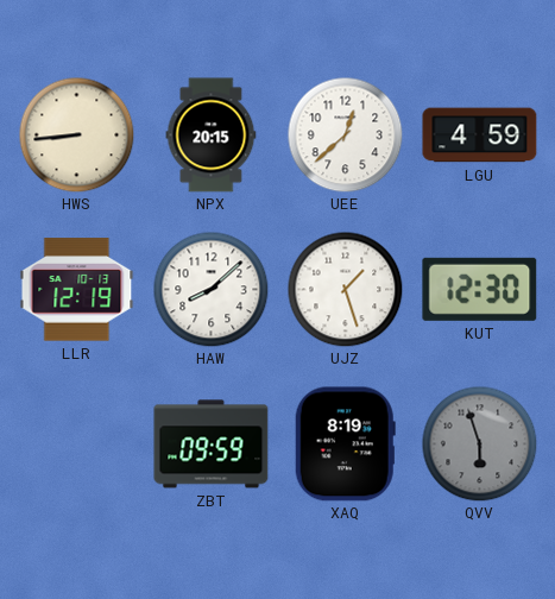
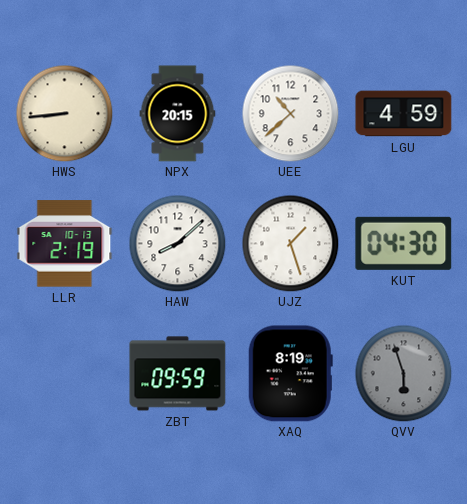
UEE: 12:38 -> 10:38 (290, 113)
LLR: 12:19 -> 2:19 (65, 244)
KUT: 12:30 -> 04:30 (404, 243)
